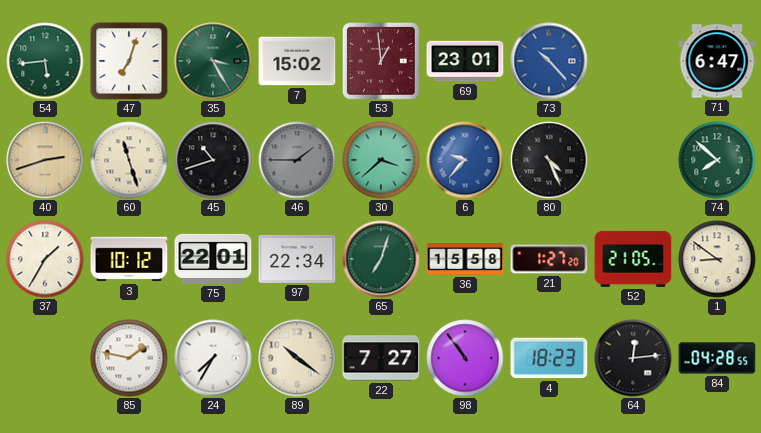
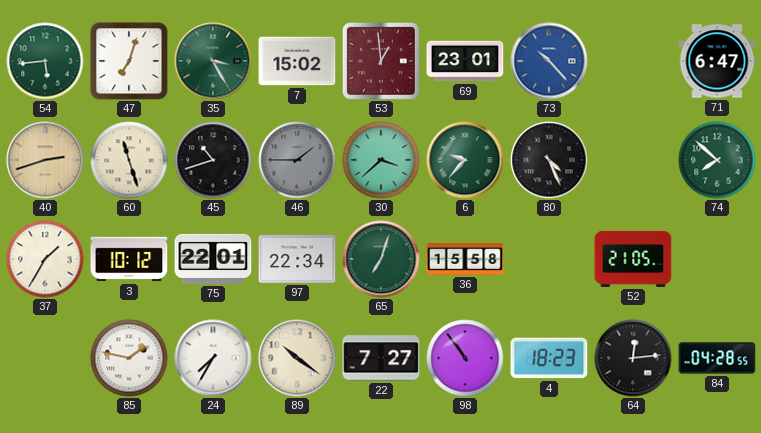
6 dial: blue -> green (465, 160)
21: 1:27 -> none (549, 259)
1: 8:51 -> none (717, 259)
